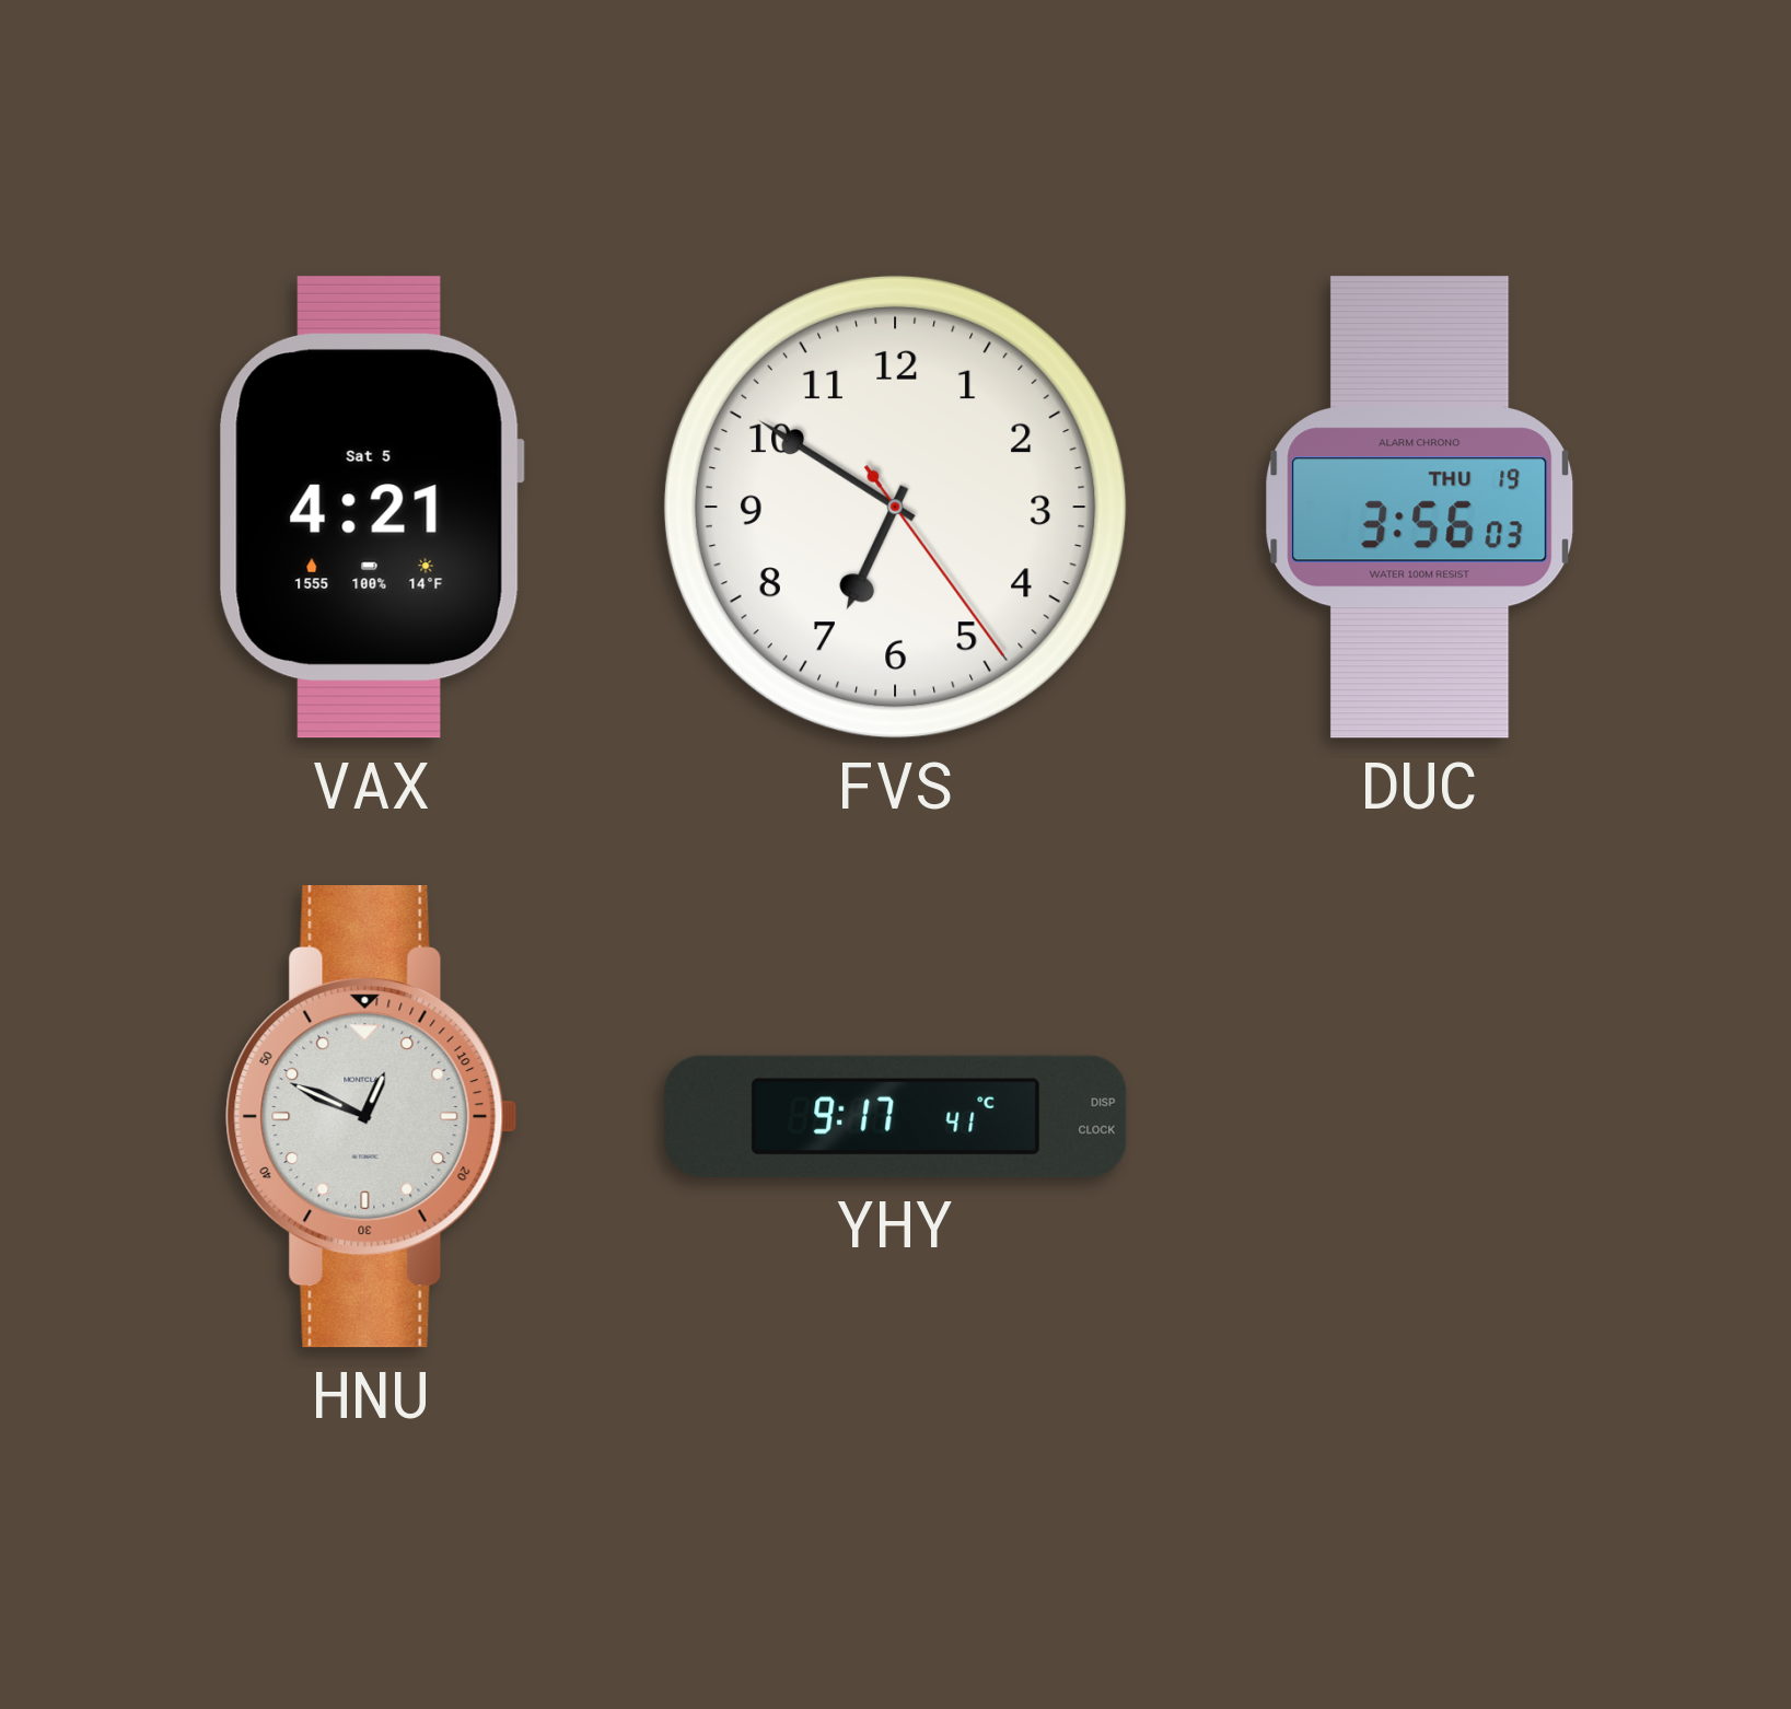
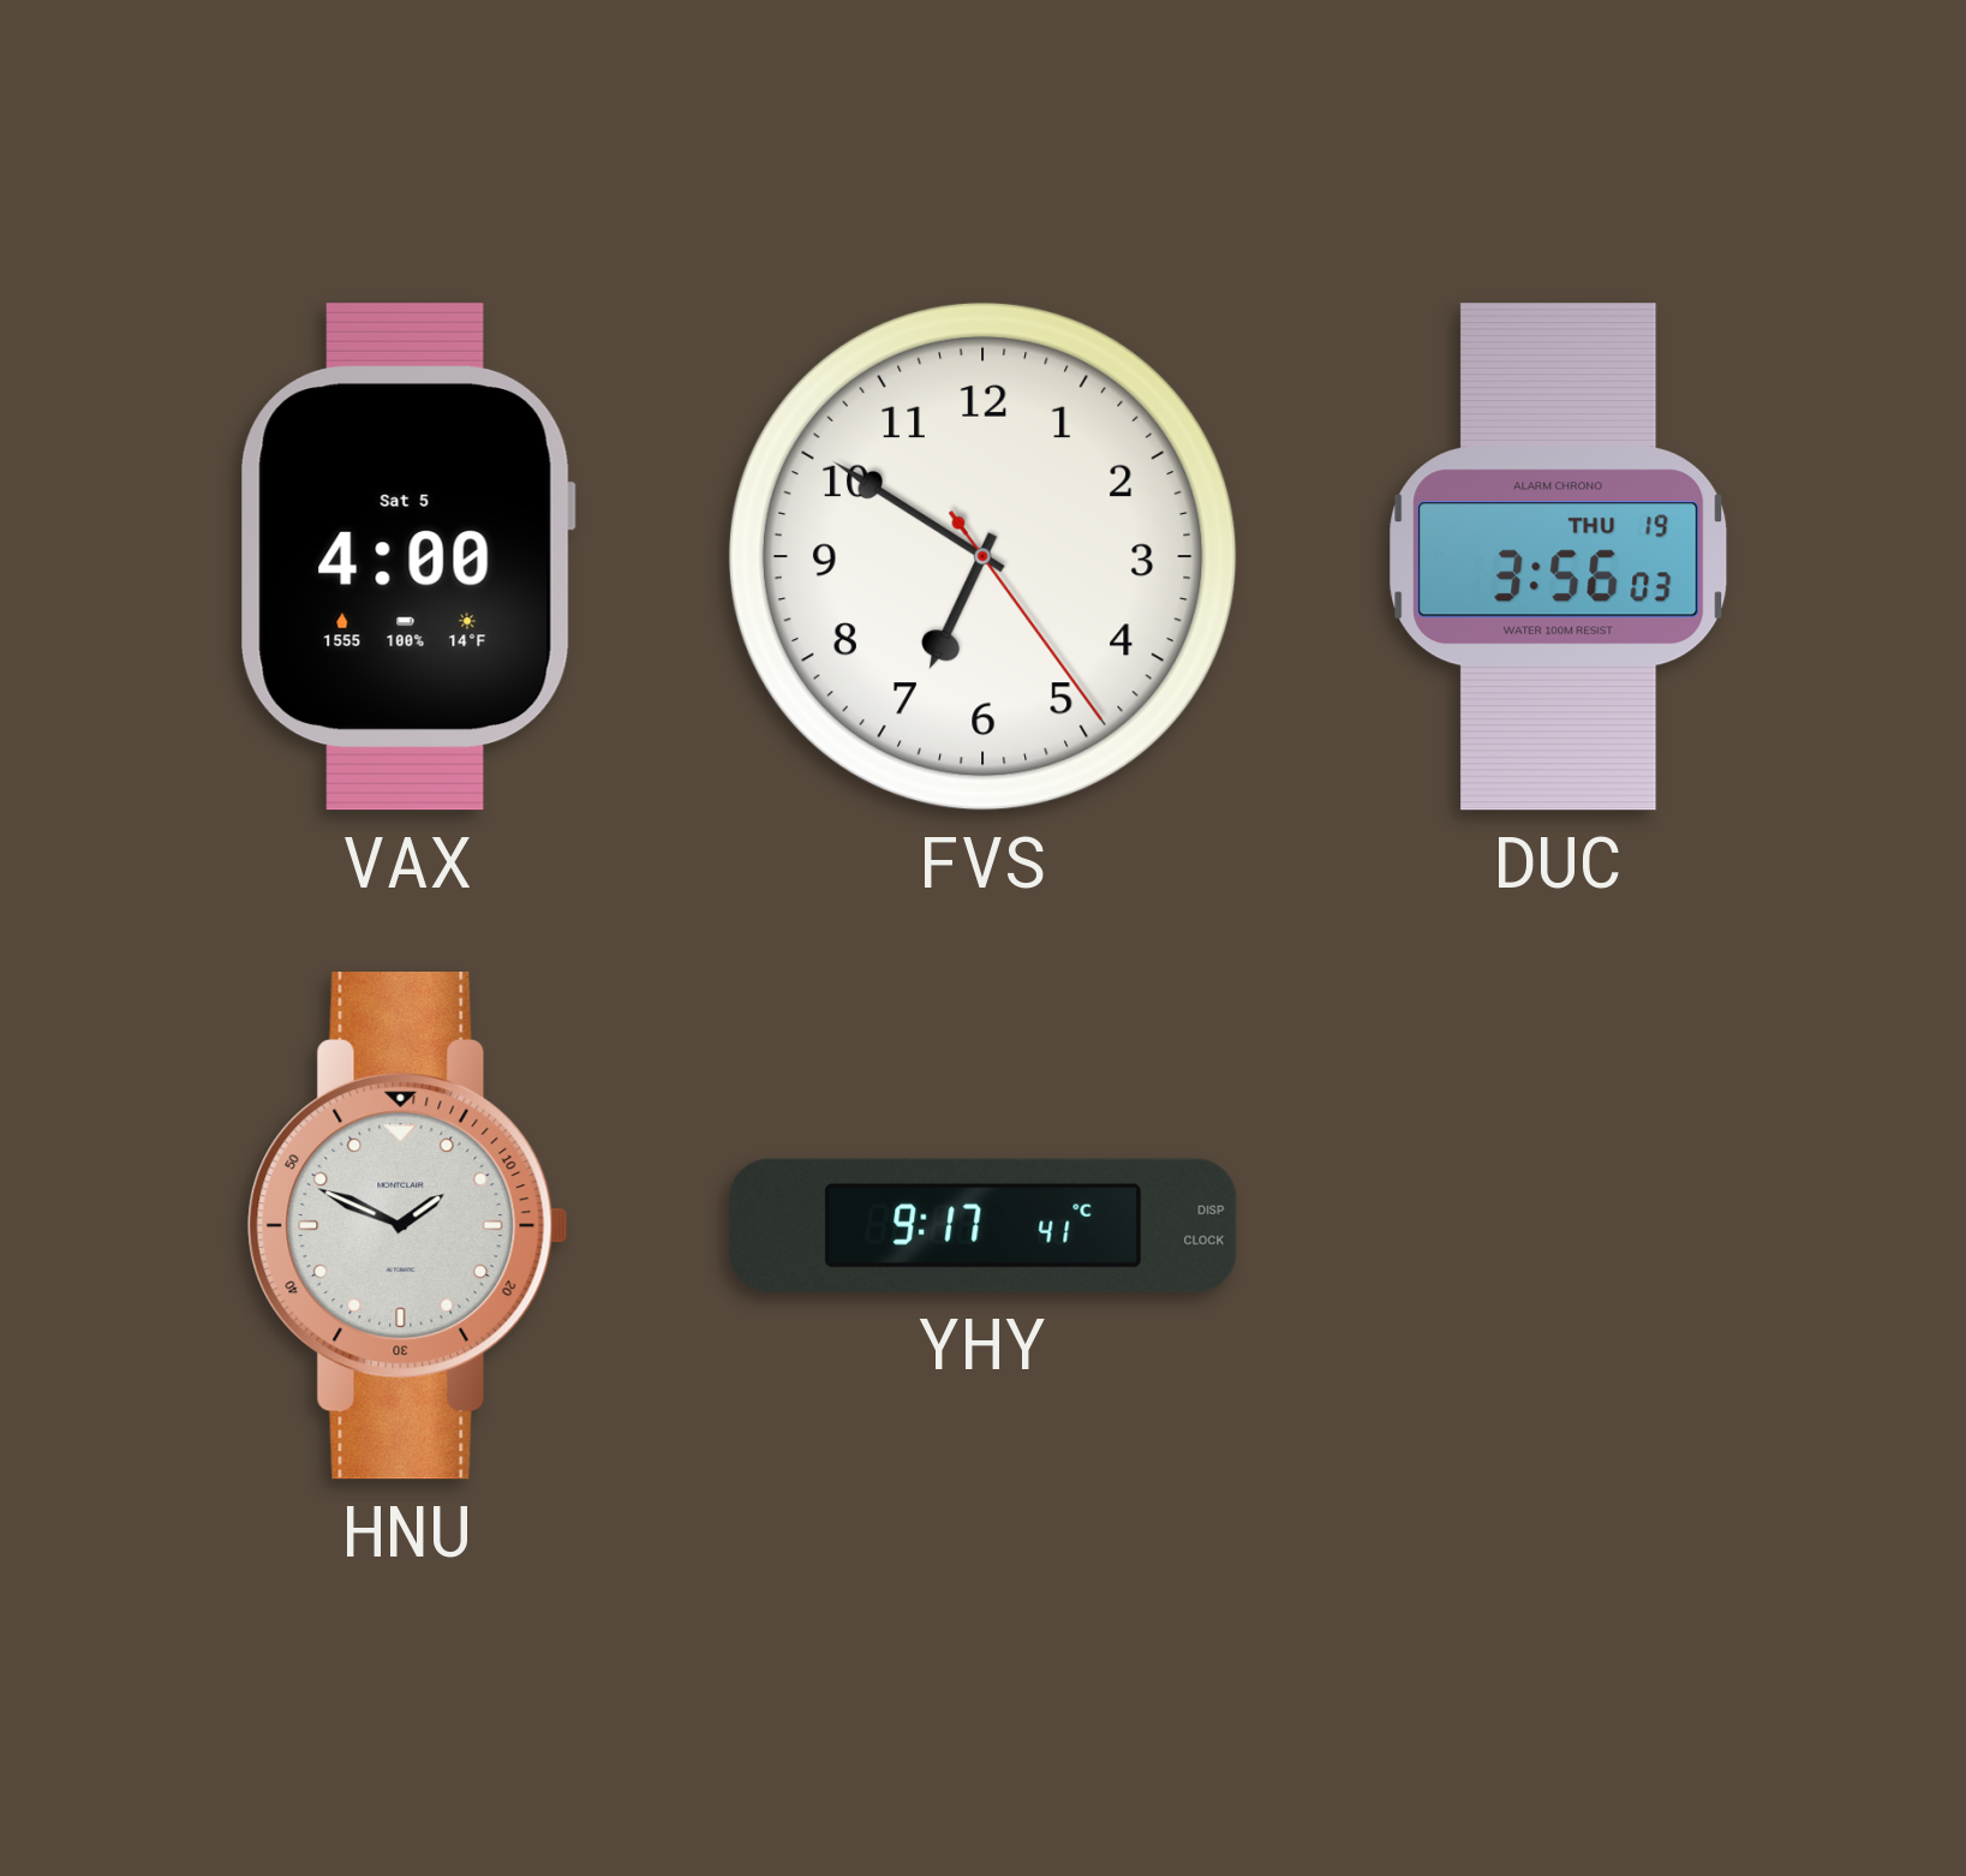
VAX: 4:21 -> 4:00 (407, 556)
HNU: 12:49 -> 1:49 (408, 1226)
